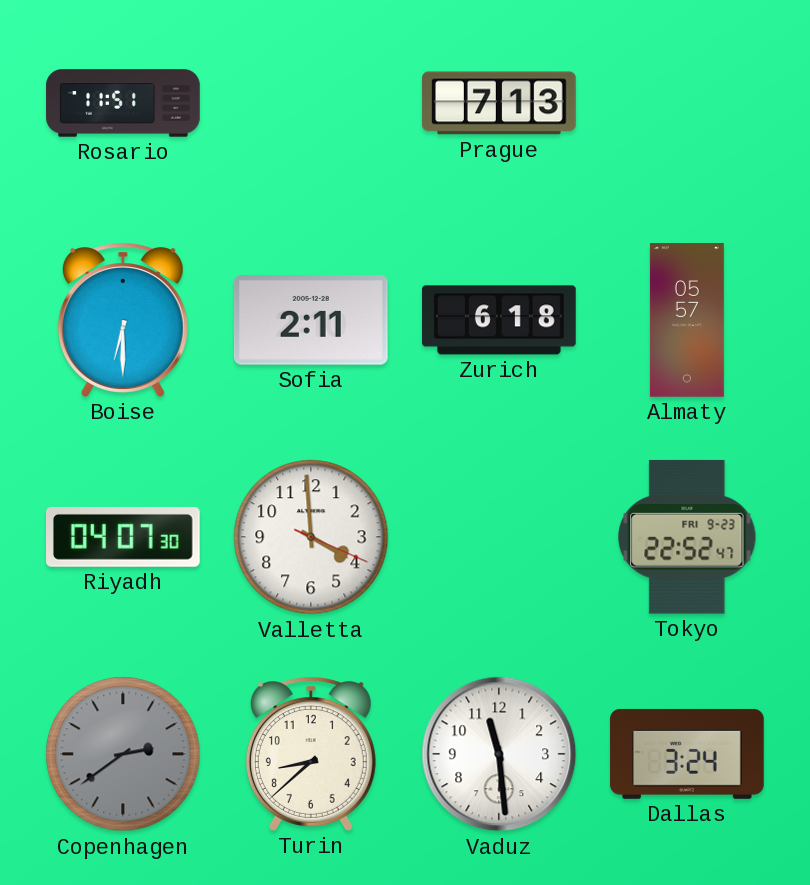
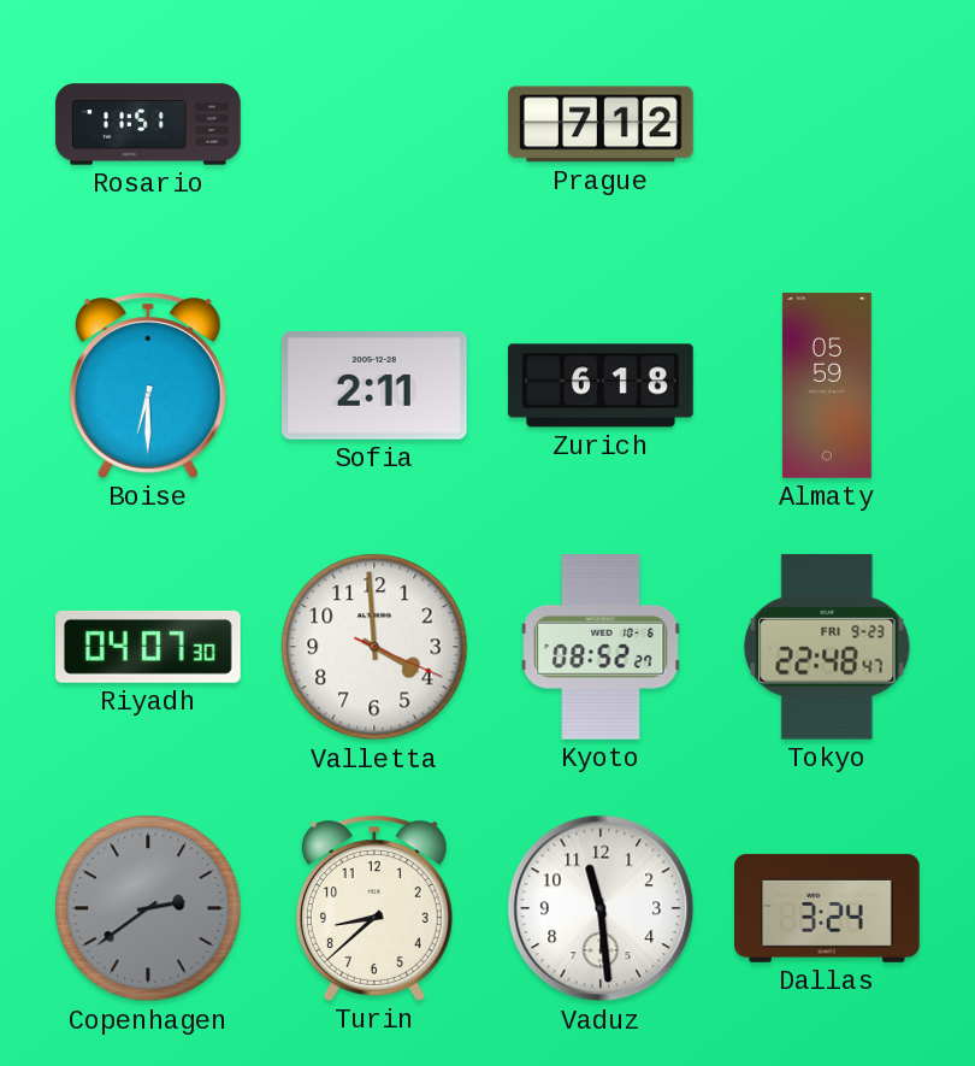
Prague: 7:13 -> 7:12 (601, 124)
Almaty: 05:57 -> 05:59 (827, 385)
Kyoto: none -> 08:52 (601, 648)
Tokyo: 22:52 -> 22:48 (827, 647)
